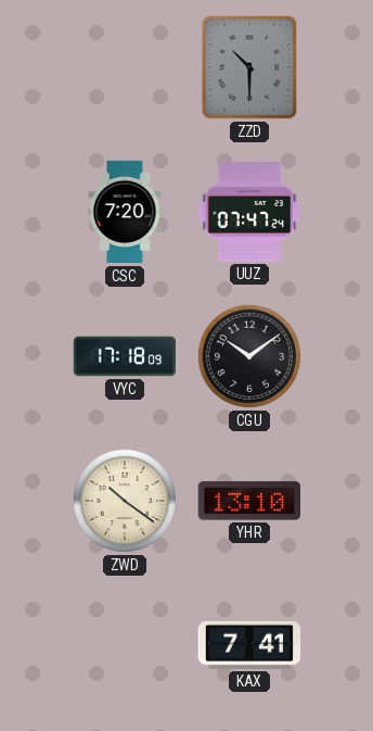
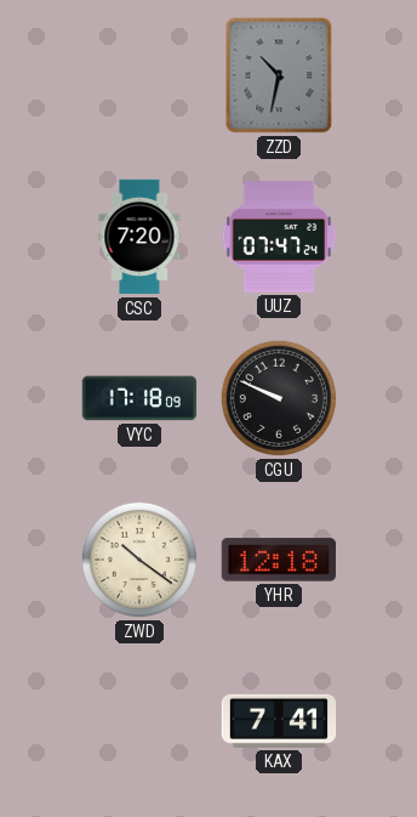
ZZD: 10:30 -> 10:32 (279, 75)
CGU: 10:09 -> 9:49 (279, 398)
YHR: 13:10 -> 12:18 (278, 560)
